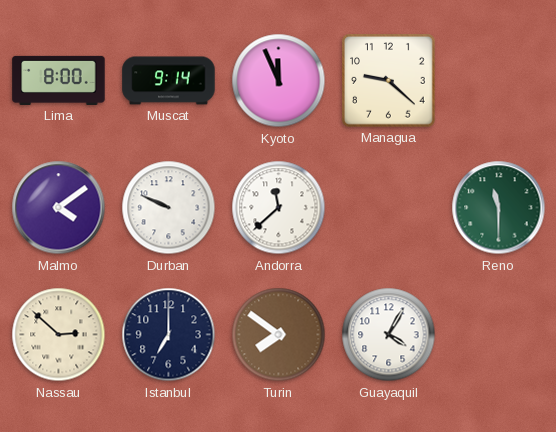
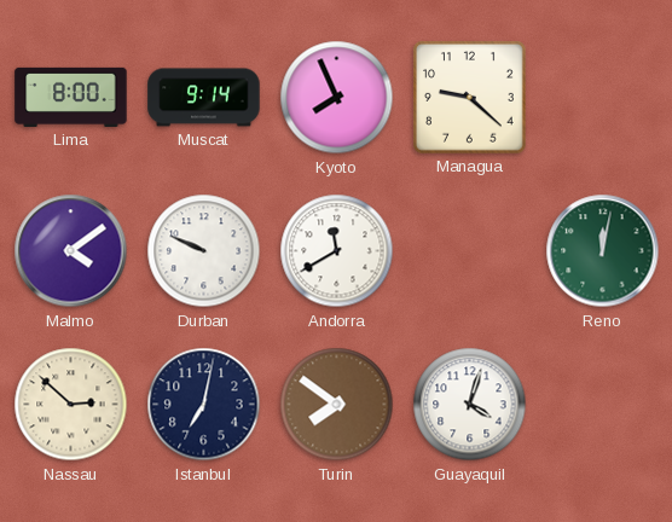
Kyoto: 11:56 -> 7:56 (337, 98)
Andorra: 11:38 -> 11:40 (337, 251)
Reno: 11:30 -> 12:02 (603, 251)
Istanbul: 7:00 -> 7:02 (204, 405)
Guayaquil: 4:05 -> 4:03 (470, 405)
